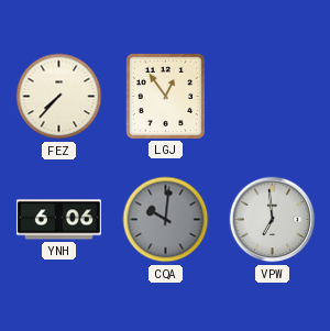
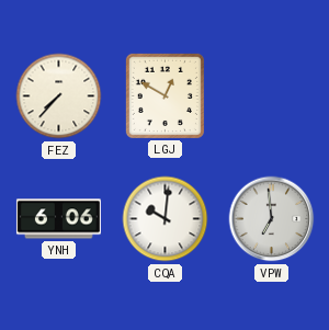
LGJ: 12:54 -> 12:50 (164, 95)
CQA dial: grey -> white (166, 219)
